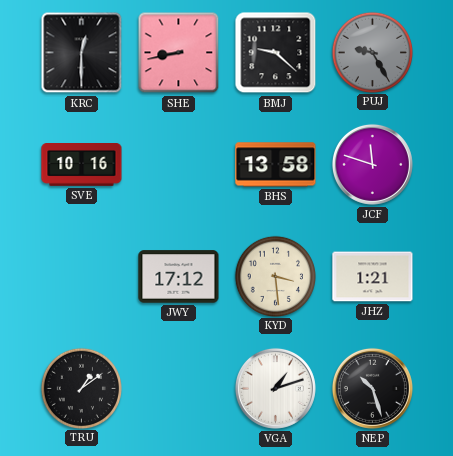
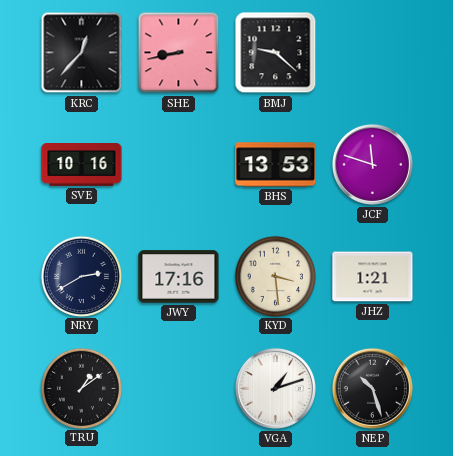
KRC: 12:30 -> 12:37 (82, 53)
PUJ: 9:25 -> none (372, 52)
BHS: 13:58 -> 13:53 (276, 165)
NRY: none -> 2:40 (81, 276)
JWY: 17:12 -> 17:16 (179, 277)
